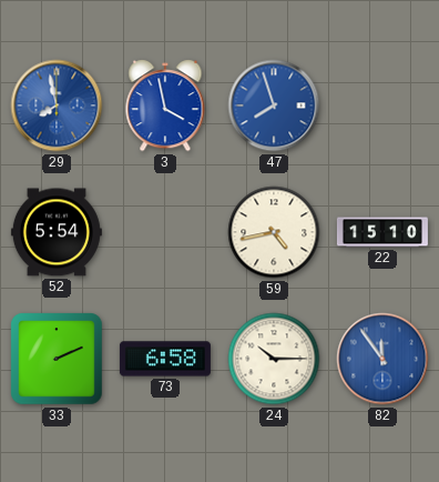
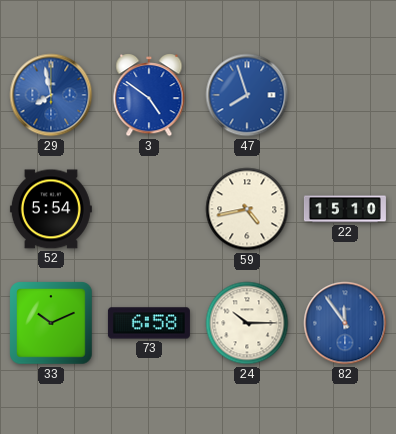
3: 3:58 -> 4:51 (149, 95)
33: 2:11 -> 10:11 (51, 323)
